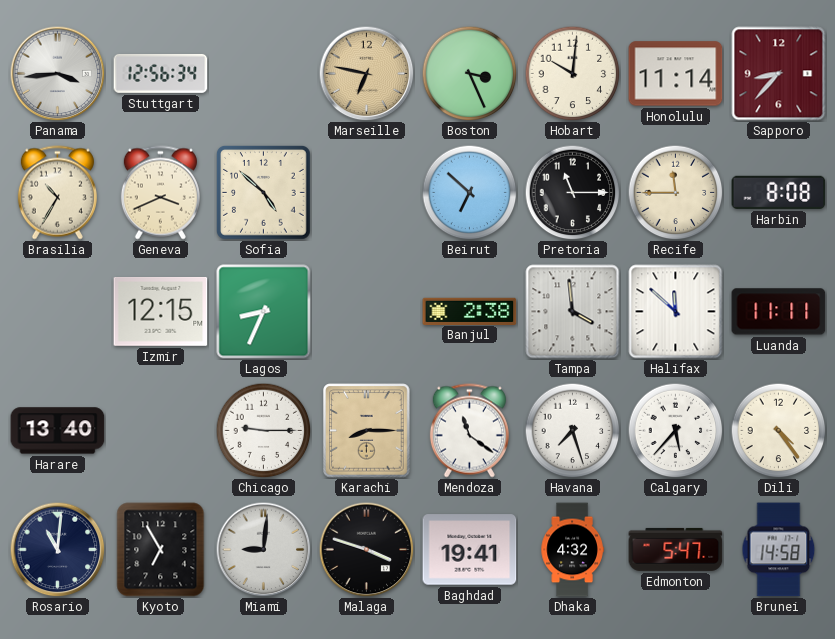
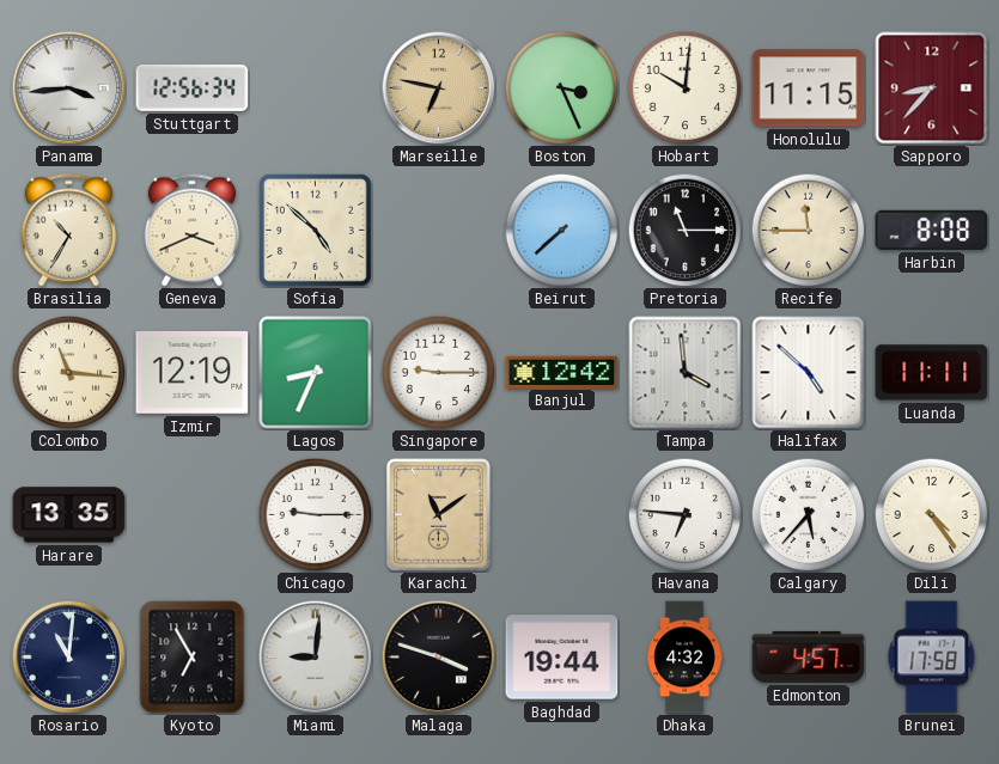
Honolulu: 11:14 -> 11:15 (809, 88)
Beirut: 6:52 -> 7:38 (561, 230)
Colombo: none -> 11:16 (68, 372)
Izmir: 12:15 -> 12:19 (193, 372)
Singapore: none -> 9:15 (438, 372)
Banjul: 2:38 -> 12:42 (562, 372)
Halifax: 11:52 -> 4:52 (809, 373)
Harare: 13:40 -> 13:35 (69, 515)
Karachi: 8:15 -> 11:09 (439, 515)
Mendoza: 11:21 -> none (469, 431)
Havana: 7:27 -> 6:46 (684, 514)
Baghdad: 19:41 -> 19:44 (562, 658)
Edmonton: 5:47 -> 4:57 (809, 656)
Brunei: 14:58 -> 17:58 (932, 658)
